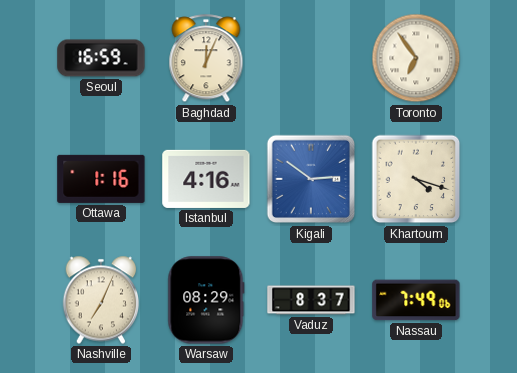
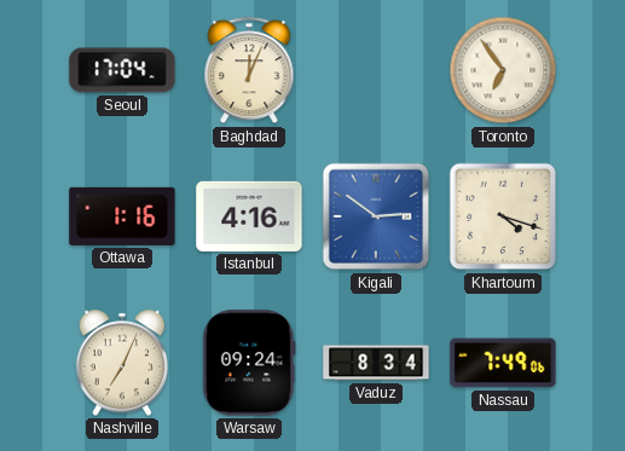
Seoul: 16:59 -> 17:04 (122, 70)
Warsaw: 08:29 -> 09:24 (249, 363)
Vaduz: 8:37 -> 8:34 (376, 363)
